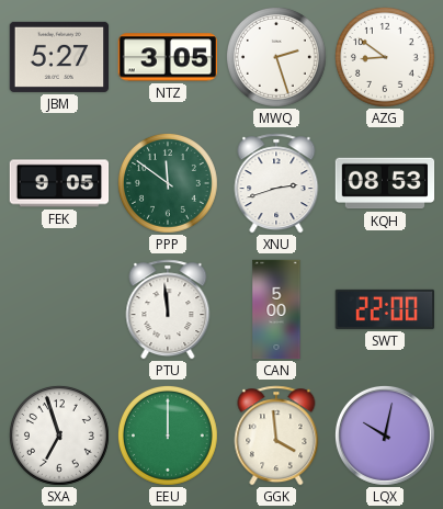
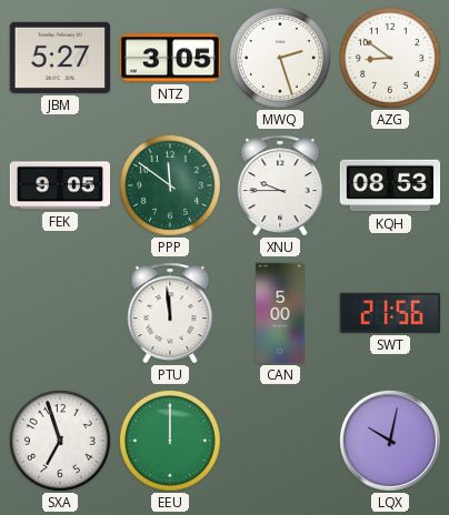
XNU: 2:42 -> 9:45 (280, 185)
SWT: 22:00 -> 21:56 (389, 313)
GGK: 3:59 -> none (276, 436)
